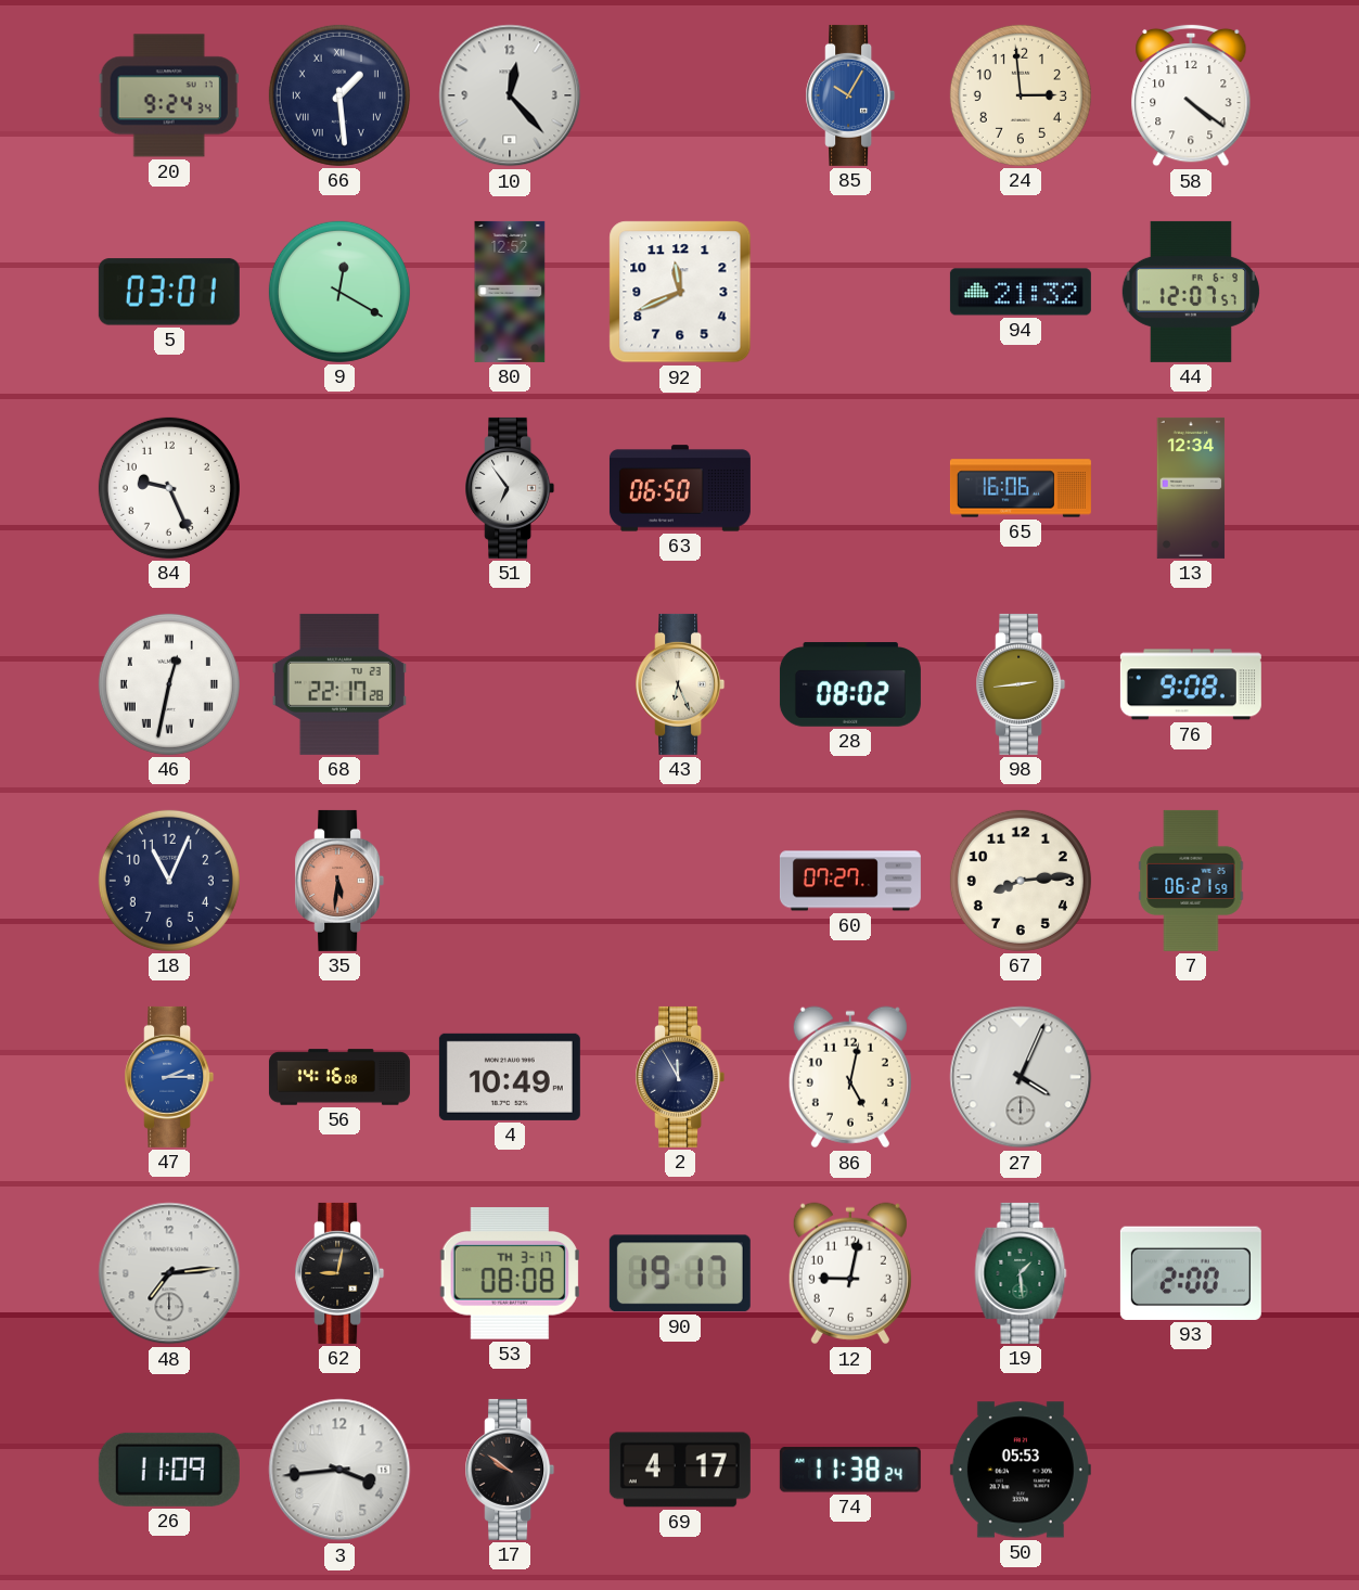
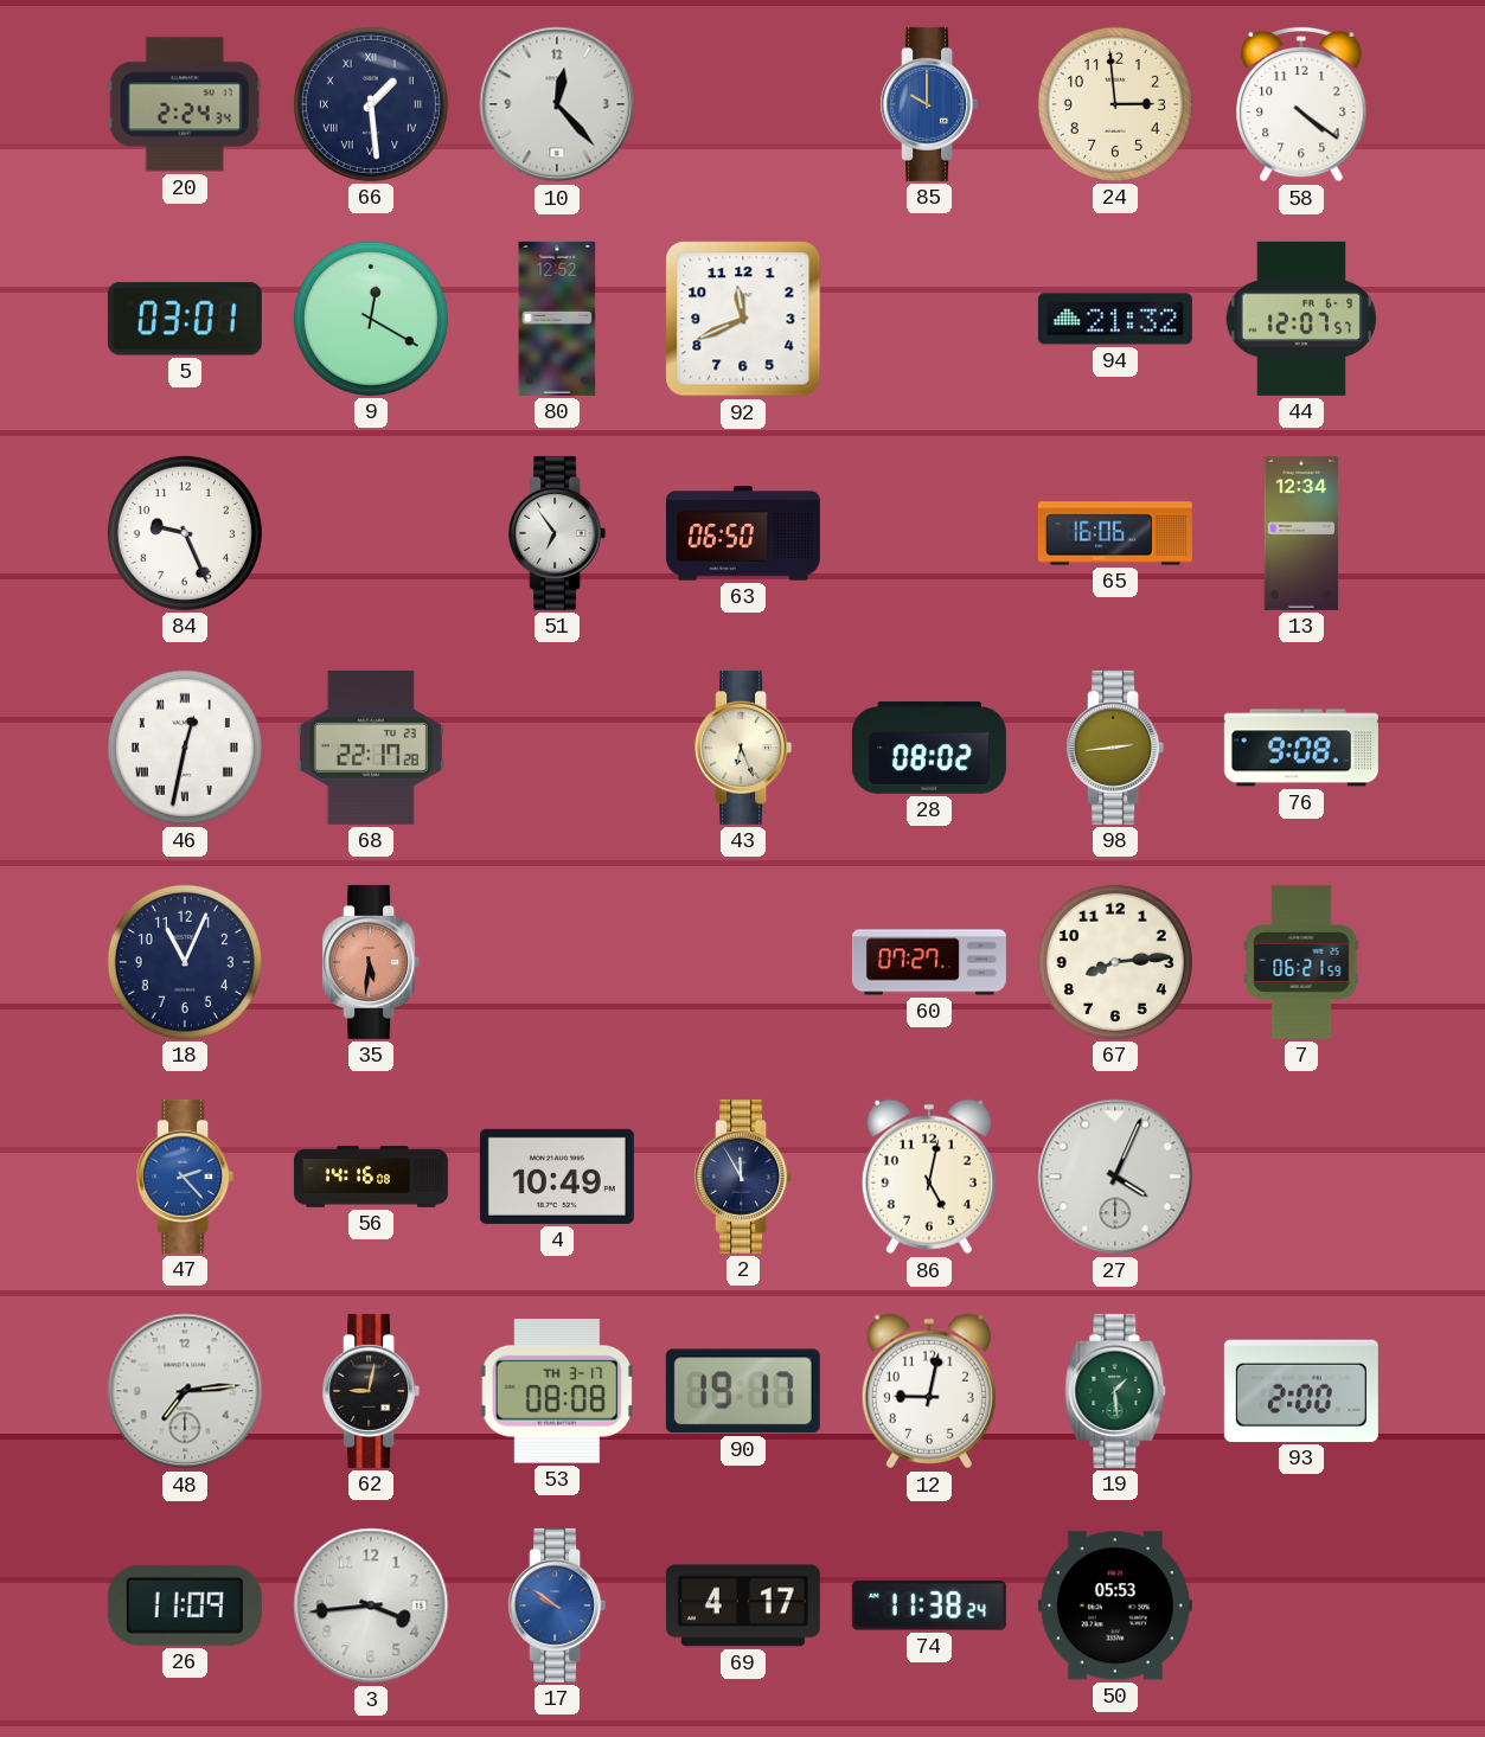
20: 9:24 -> 2:24 (185, 104)
85: 10:05 -> 10:00 (929, 104)
47: 2:15 -> 2:23 (185, 1177)
17 dial: black -> blue (557, 1605)
